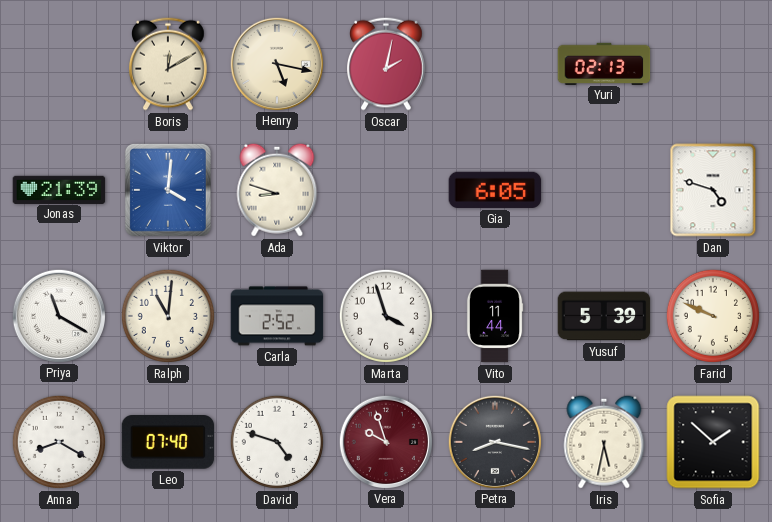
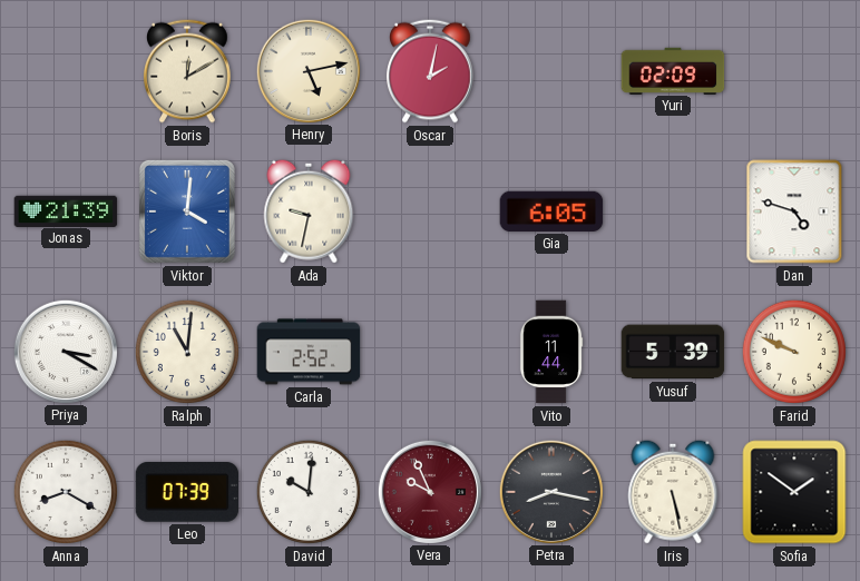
Henry: 5:17 -> 5:13 (307, 70)
Yuri: 02:13 -> 02:09 (673, 70)
Ada: 8:48 -> 9:32 (309, 211)
Priya: 11:20 -> 3:20 (65, 351)
Marta: 3:57 -> none (386, 316)
Leo: 07:40 -> 07:39 (187, 493)
David: 4:48 -> 10:01 (309, 492)
Vera: 9:57 -> 9:56 (429, 491)
Iris: 5:32 -> 5:28 (673, 492)
Sofia: 1:52 -> 1:51 (794, 492)
